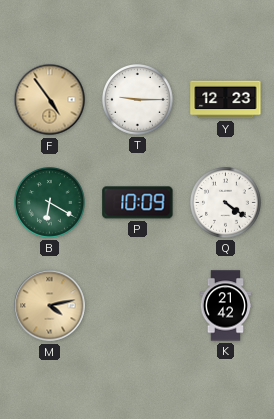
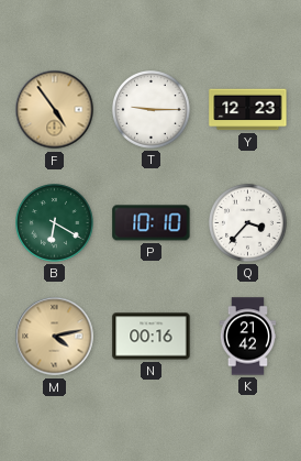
P: 10:09 -> 10:10 (152, 223)
Q: 4:21 -> 3:37 (248, 223)
N: none -> 00:16 (152, 337)
